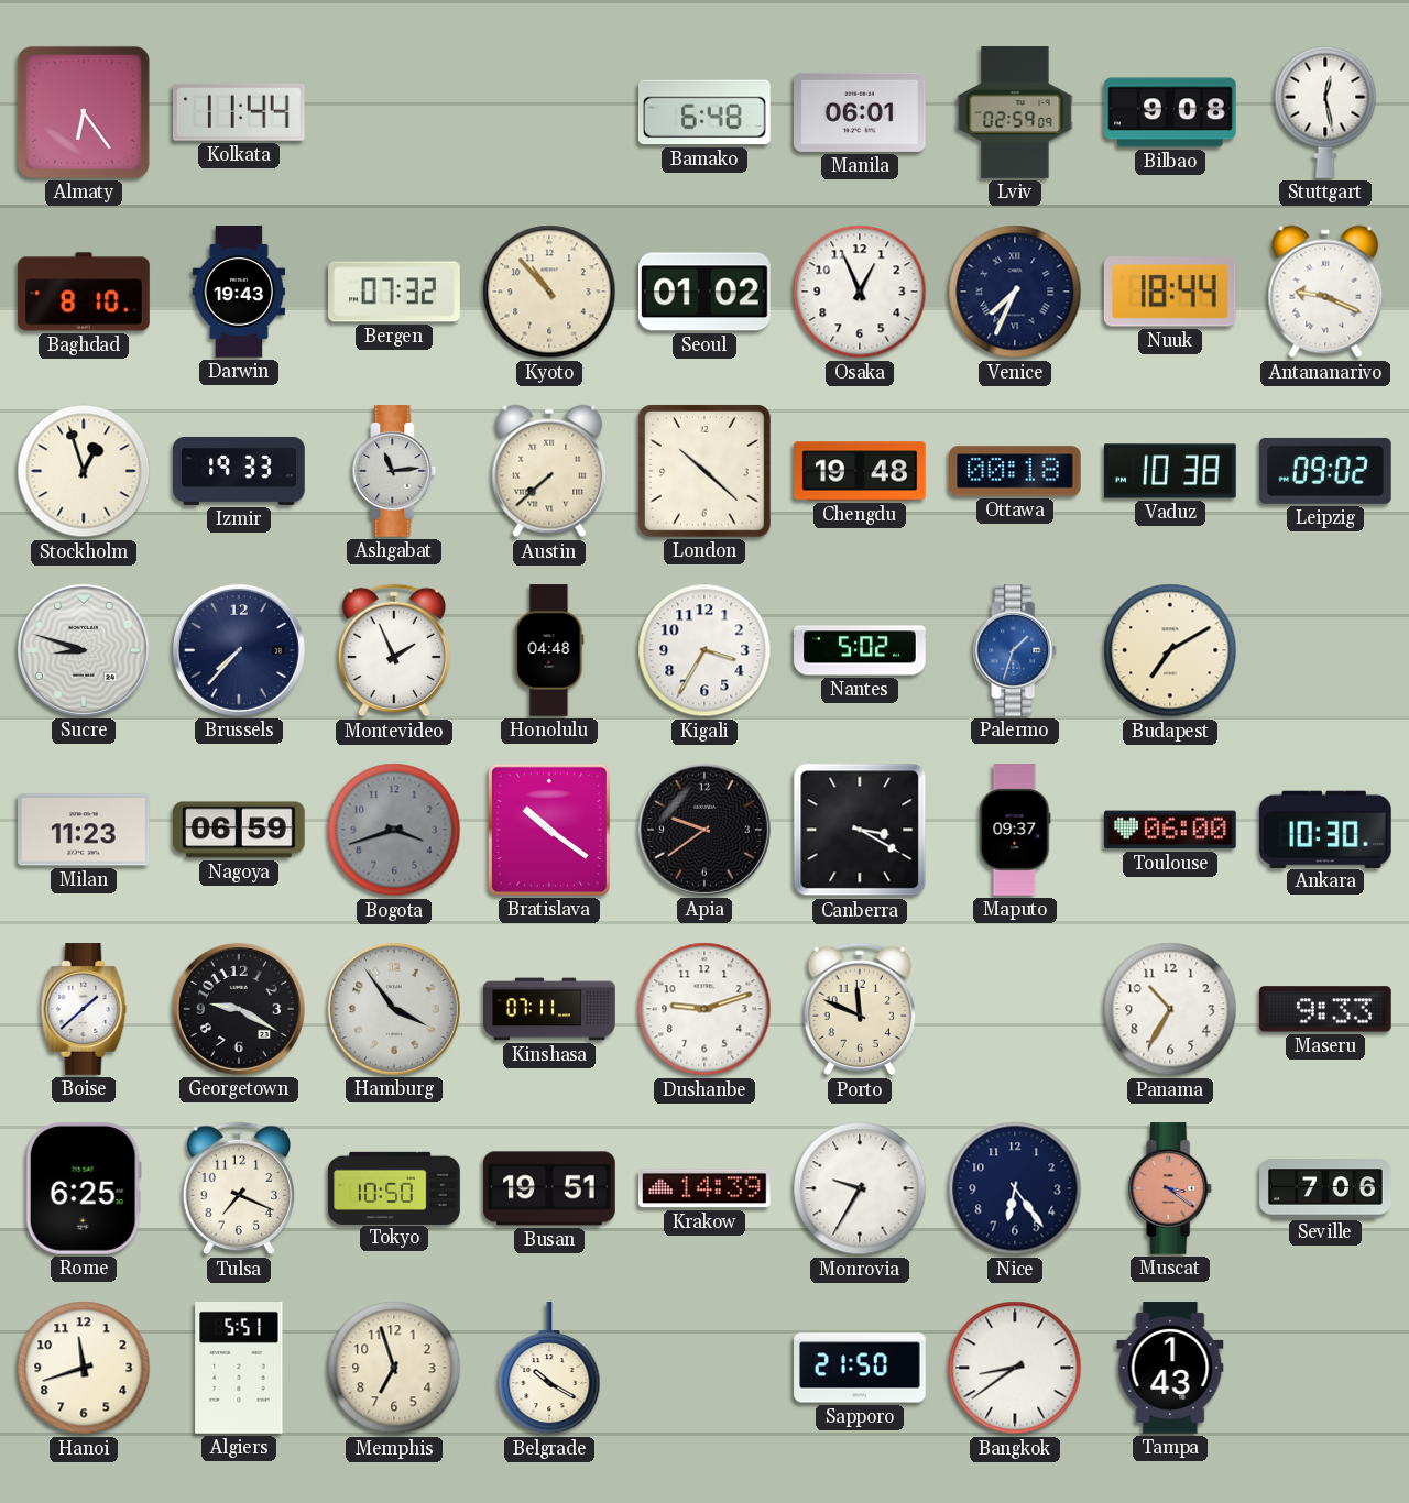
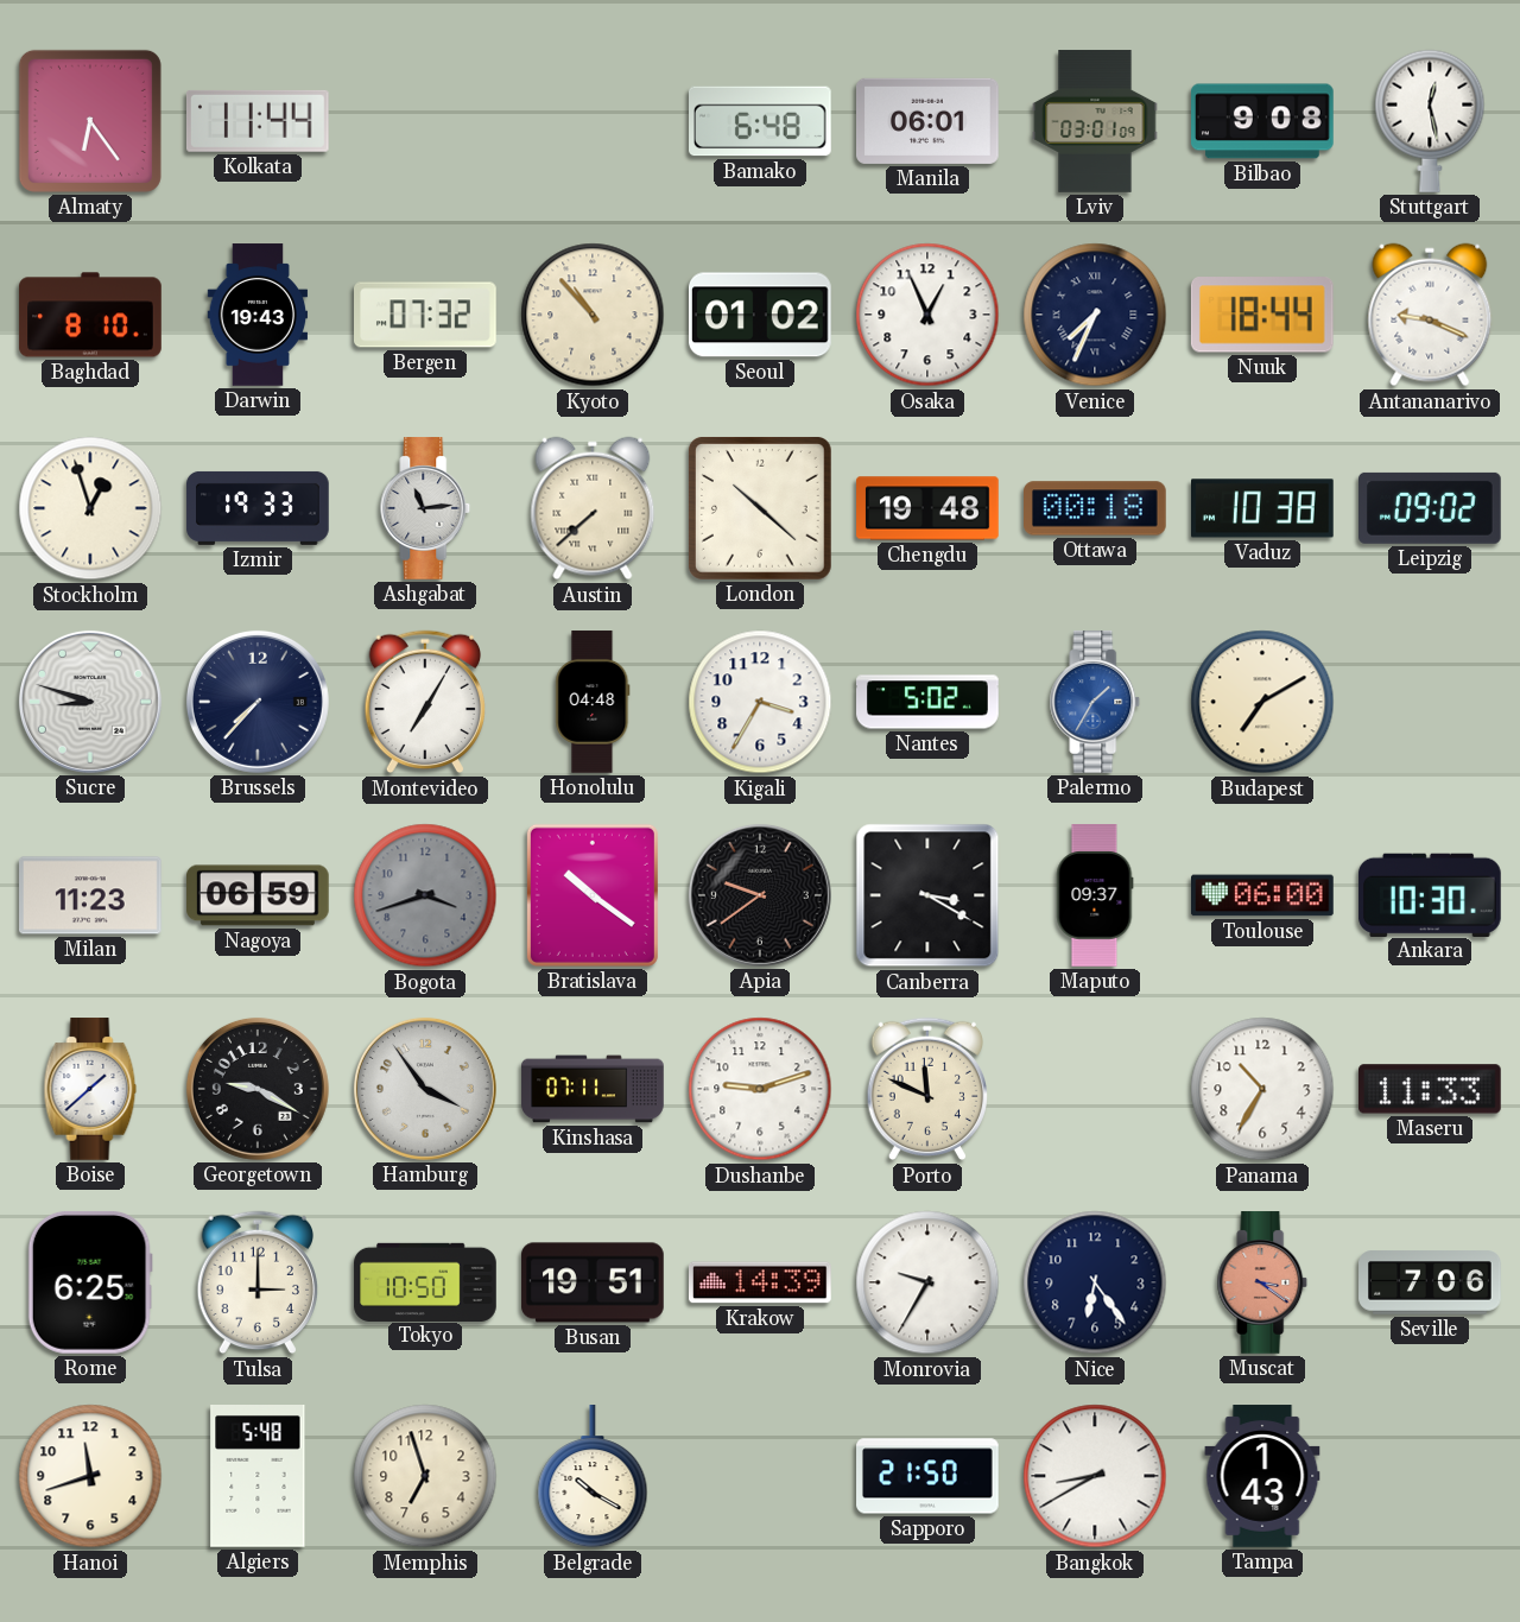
Lviv: 02:59 -> 03:01 (1095, 121)
Montevideo: 1:56 -> 7:05 (425, 702)
Palermo: 1:33 -> 1:35 (1095, 702)
Maseru: 9:33 -> 11:33 (1431, 1089)
Tulsa: 7:19 -> 3:00 (258, 1282)
Algiers: 5:51 -> 5:48 (258, 1477)
Bangkok: 8:39 -> 8:40 (1095, 1476)
